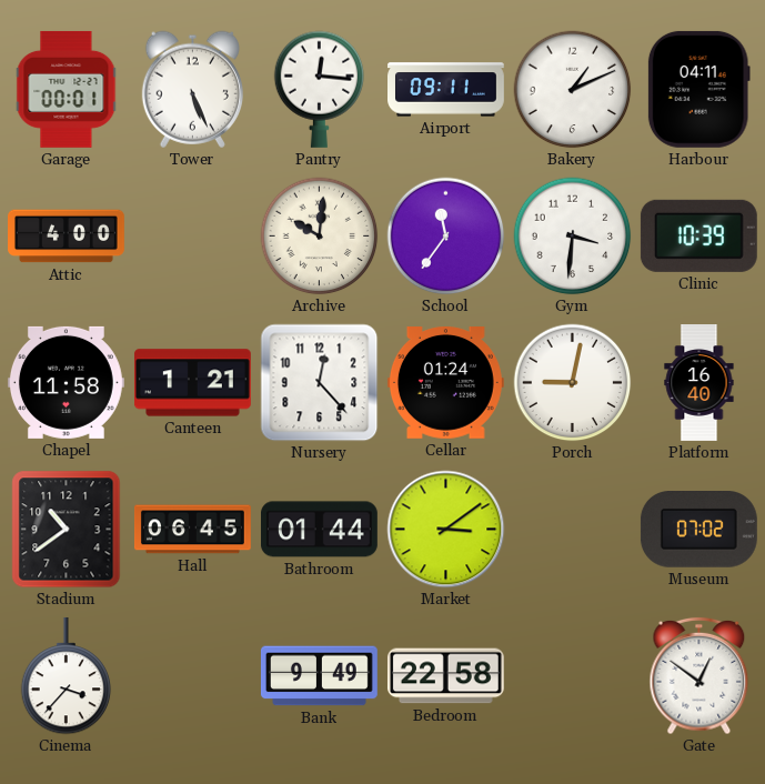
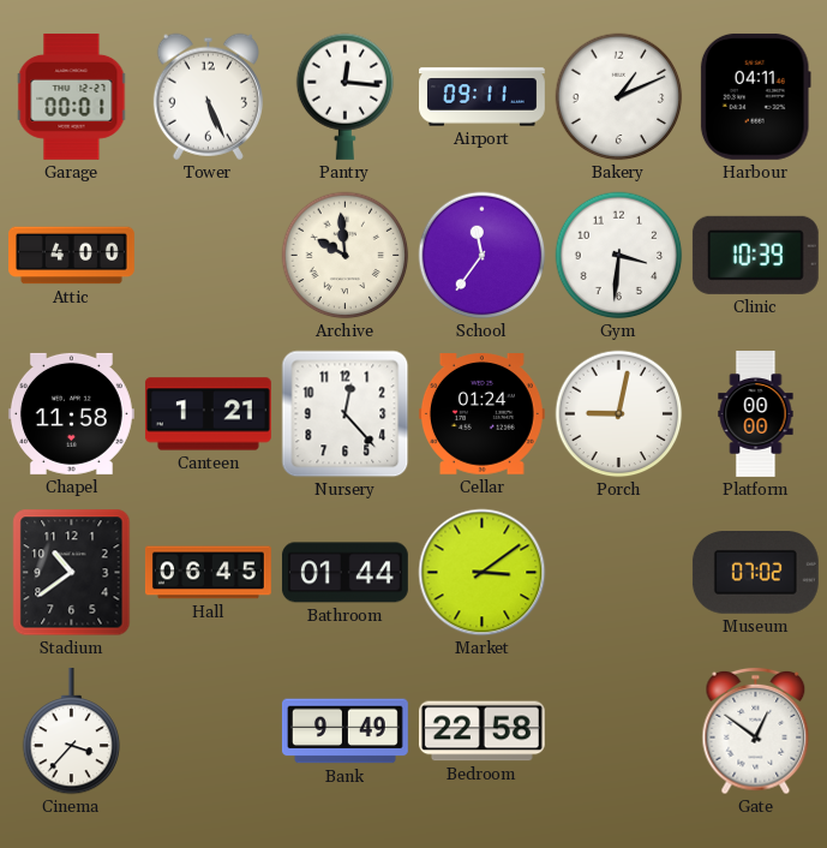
Archive: 10:01 -> 9:59 (346, 256)
Platform: 16:40 -> 00:00 (756, 414)
